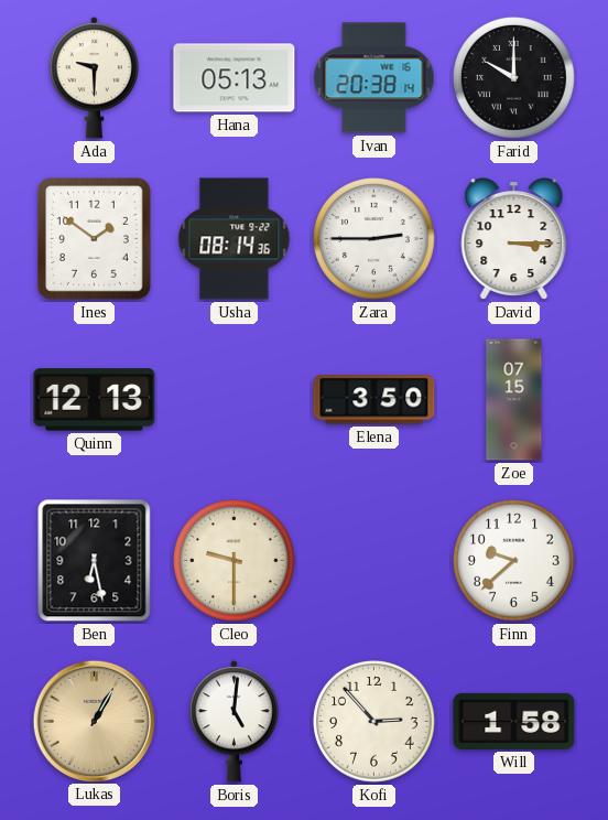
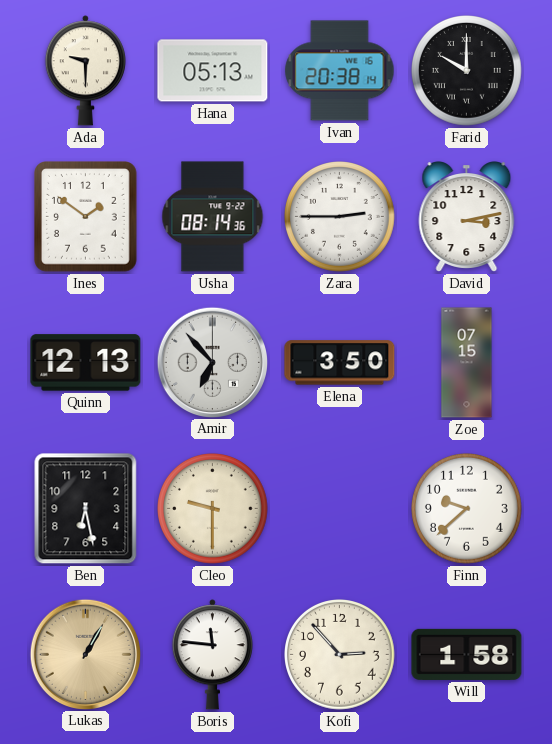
David: 3:15 -> 3:13 (467, 217)
Amir: none -> 6:53 (212, 362)
Boris: 5:01 -> 11:46 (212, 655)
